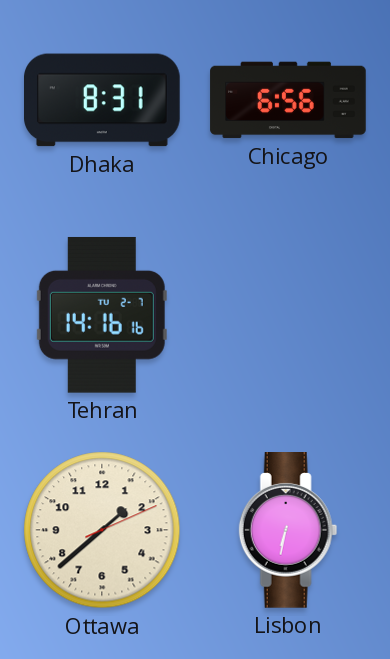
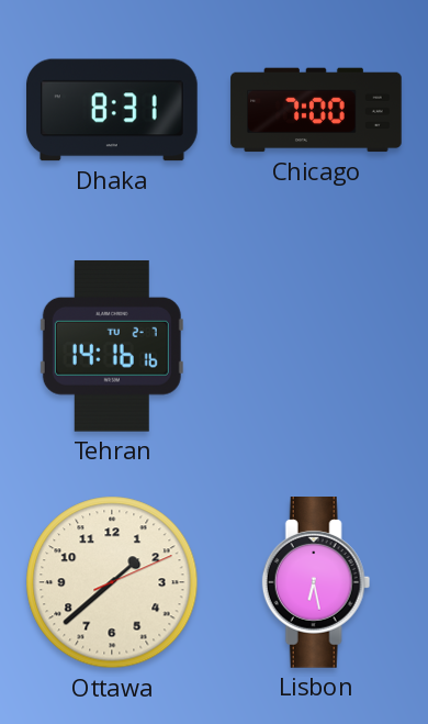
Chicago: 6:56 -> 7:00 (316, 110)
Lisbon: 6:32 -> 6:28 (316, 583)
